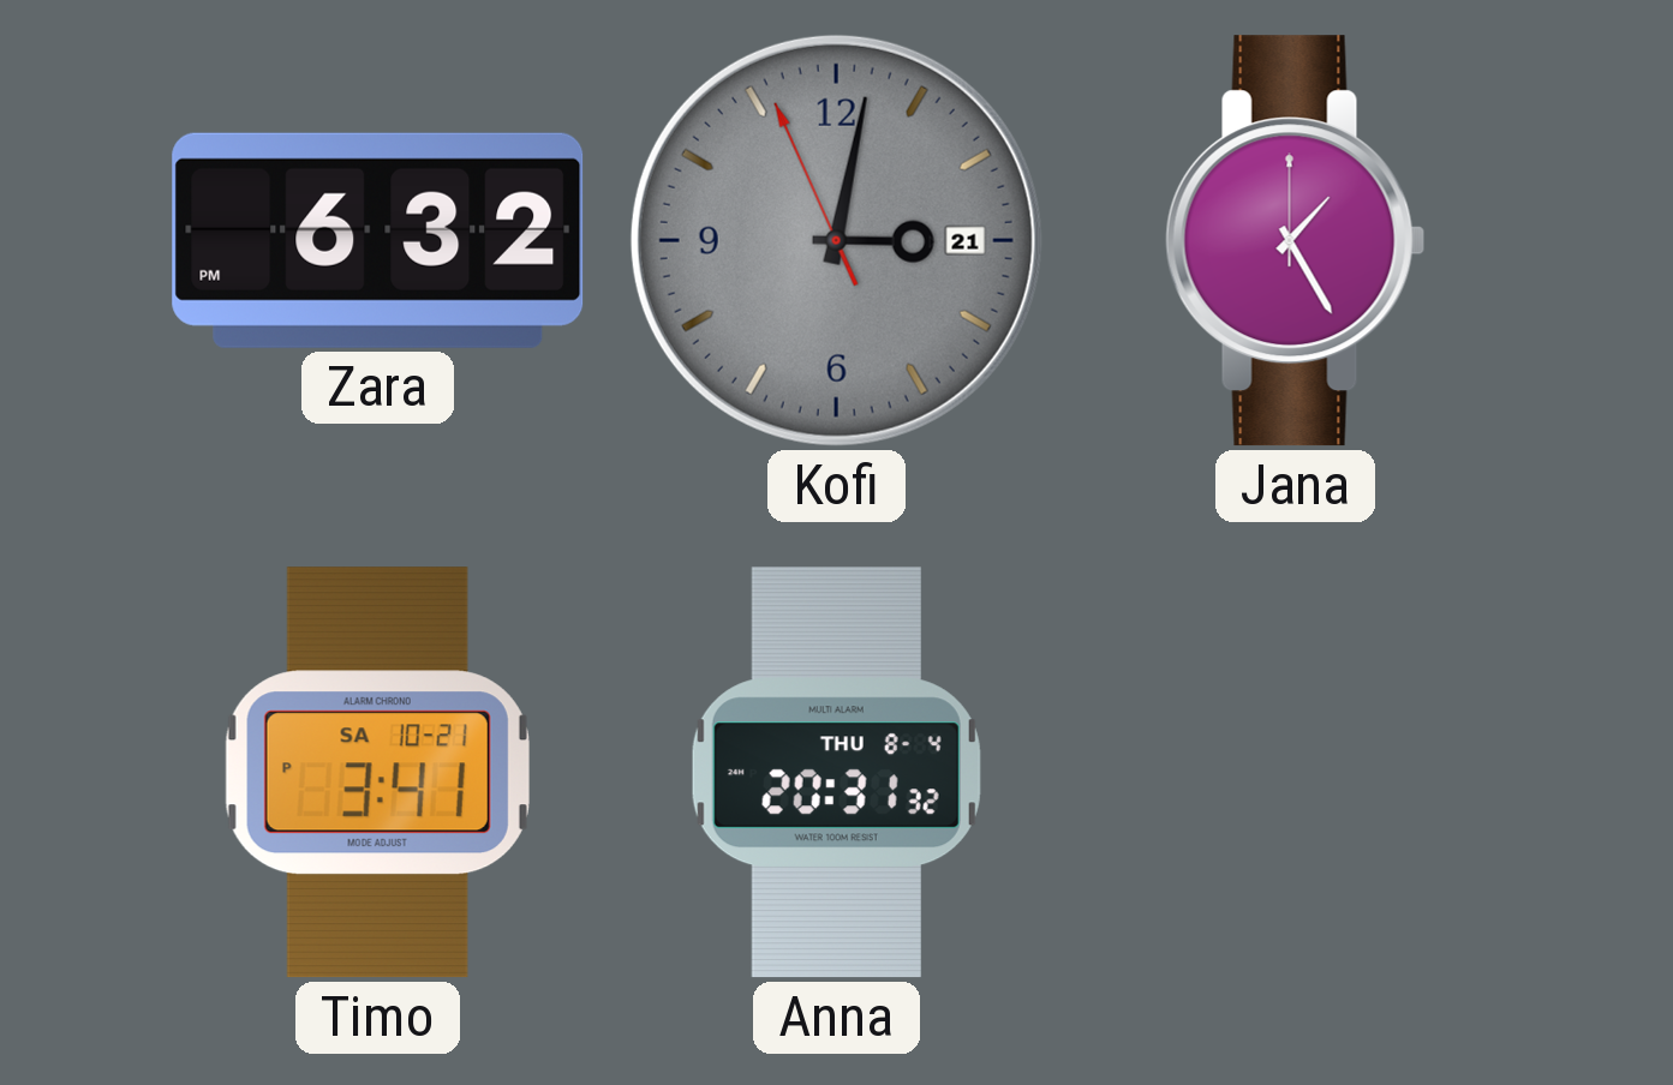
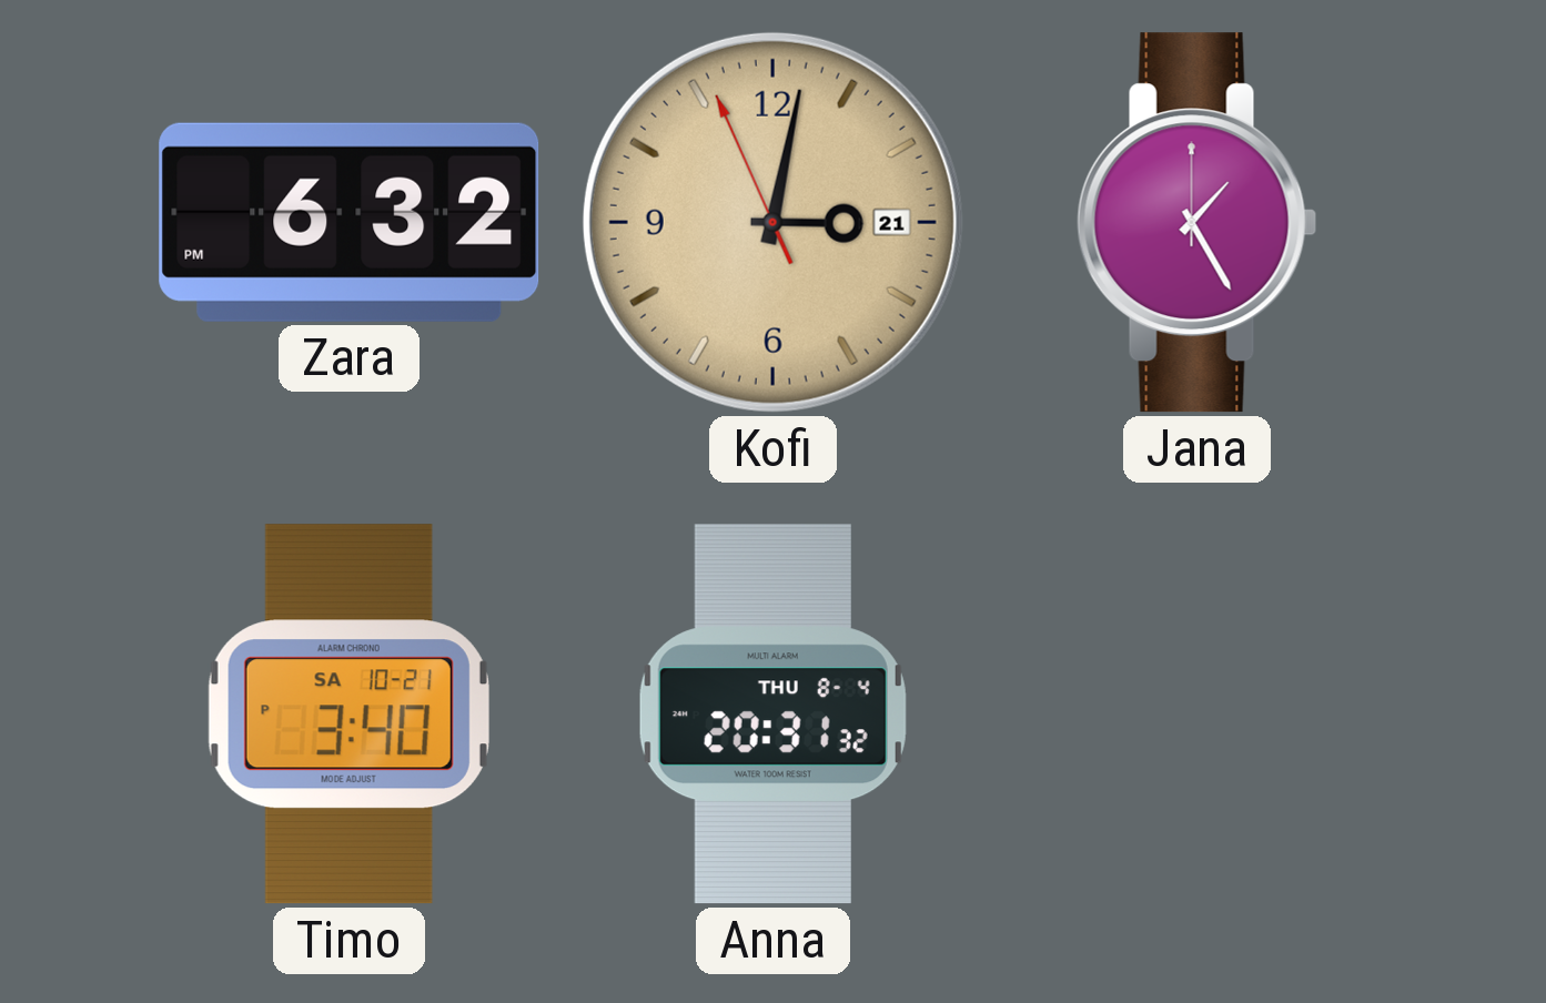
Kofi dial: grey -> champagne (772, 222)
Timo: 3:41 -> 3:40 (348, 715)
